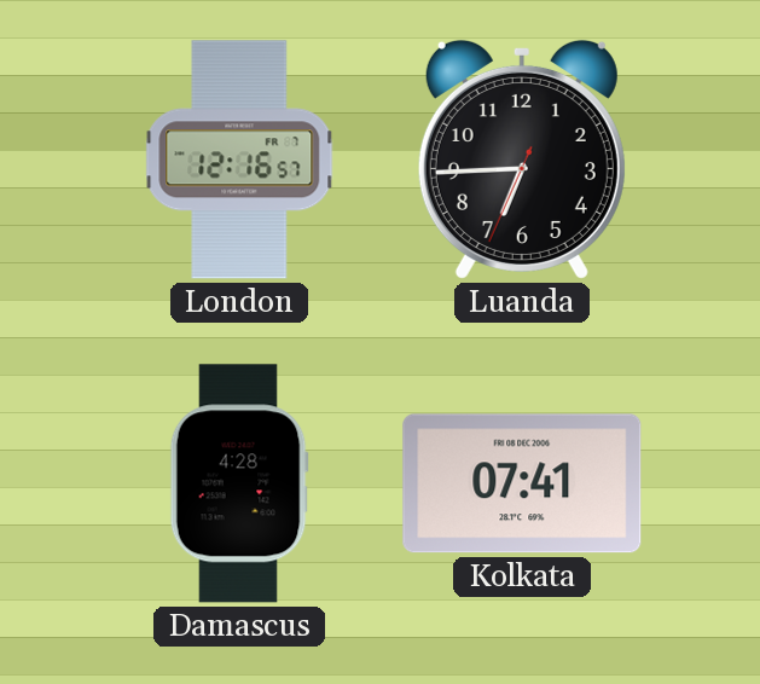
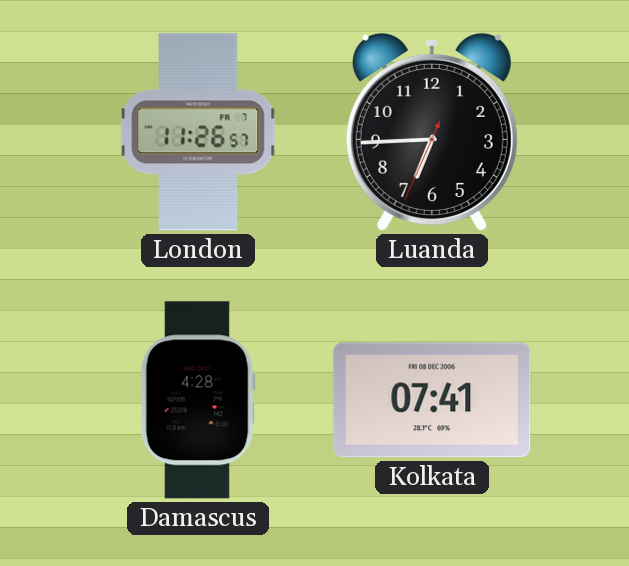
London: 12:16 -> 11:26 (198, 132)
